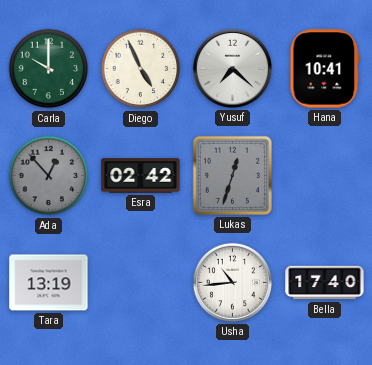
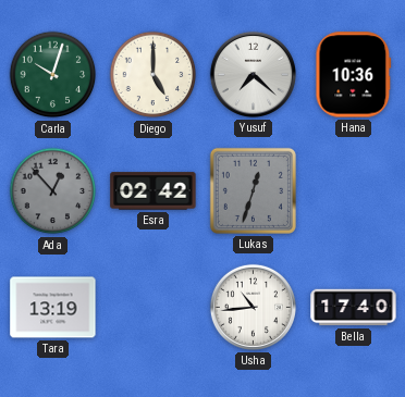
Carla: 10:00 -> 10:03 (53, 75)
Diego: 4:56 -> 5:00 (154, 75)
Hana: 10:41 -> 10:36 (354, 75)
